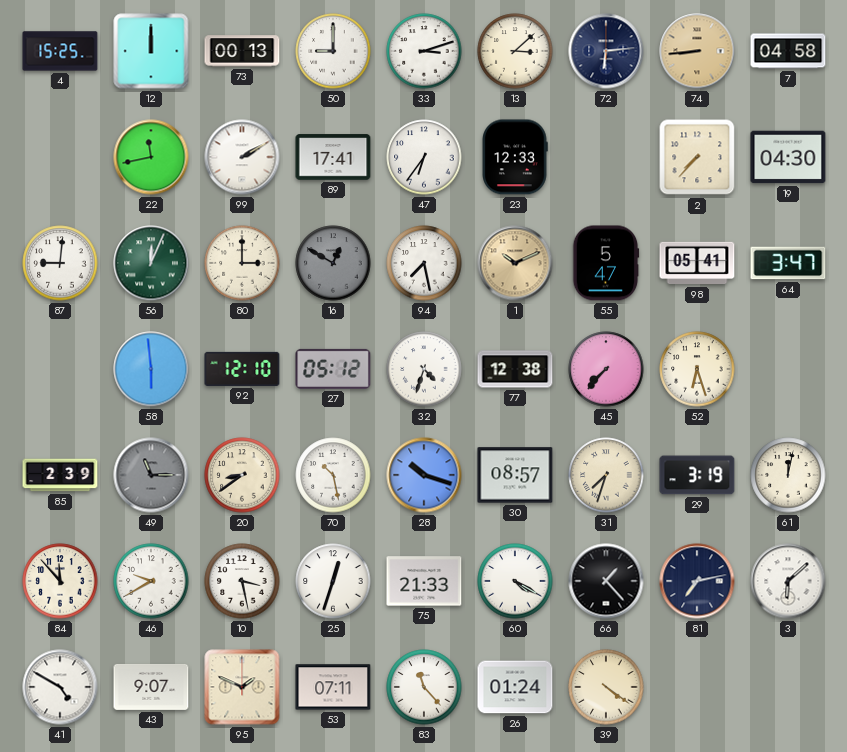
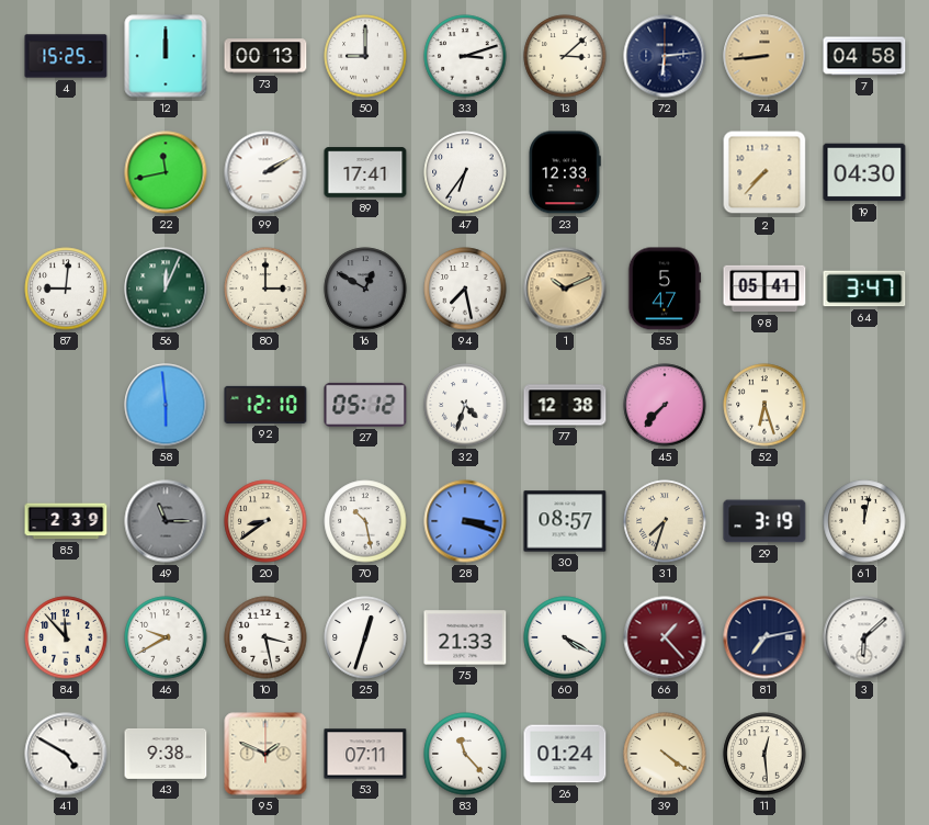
28: 10:18 -> 3:18 (465, 521)
66 dial: black -> burgundy (665, 637)
43: 9:07 -> 9:38 (166, 754)
11: none -> 12:29 (764, 754)
